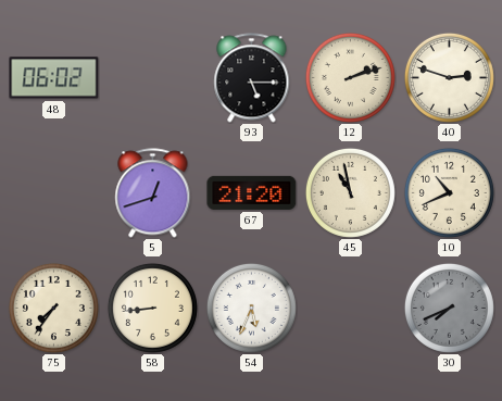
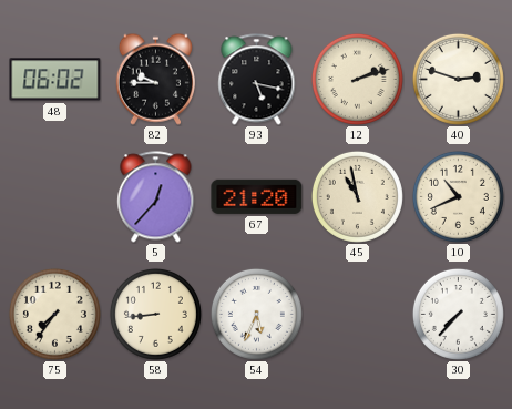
82: none -> 9:45 (155, 79)
93: 5:15 -> 5:17 (257, 80)
5: 12:42 -> 12:37 (156, 197)
30: 7:41 -> 7:37 (458, 314)
30 dial: grey -> white (458, 314)
